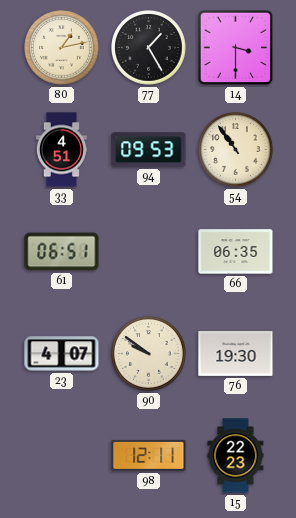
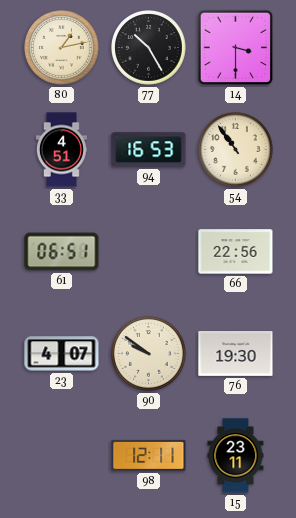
77: 1:25 -> 10:25 (149, 48)
94: 09:53 -> 16:53 (149, 150)
66: 06:35 -> 22:56 (236, 252)
15: 22:23 -> 23:11 (236, 456)
